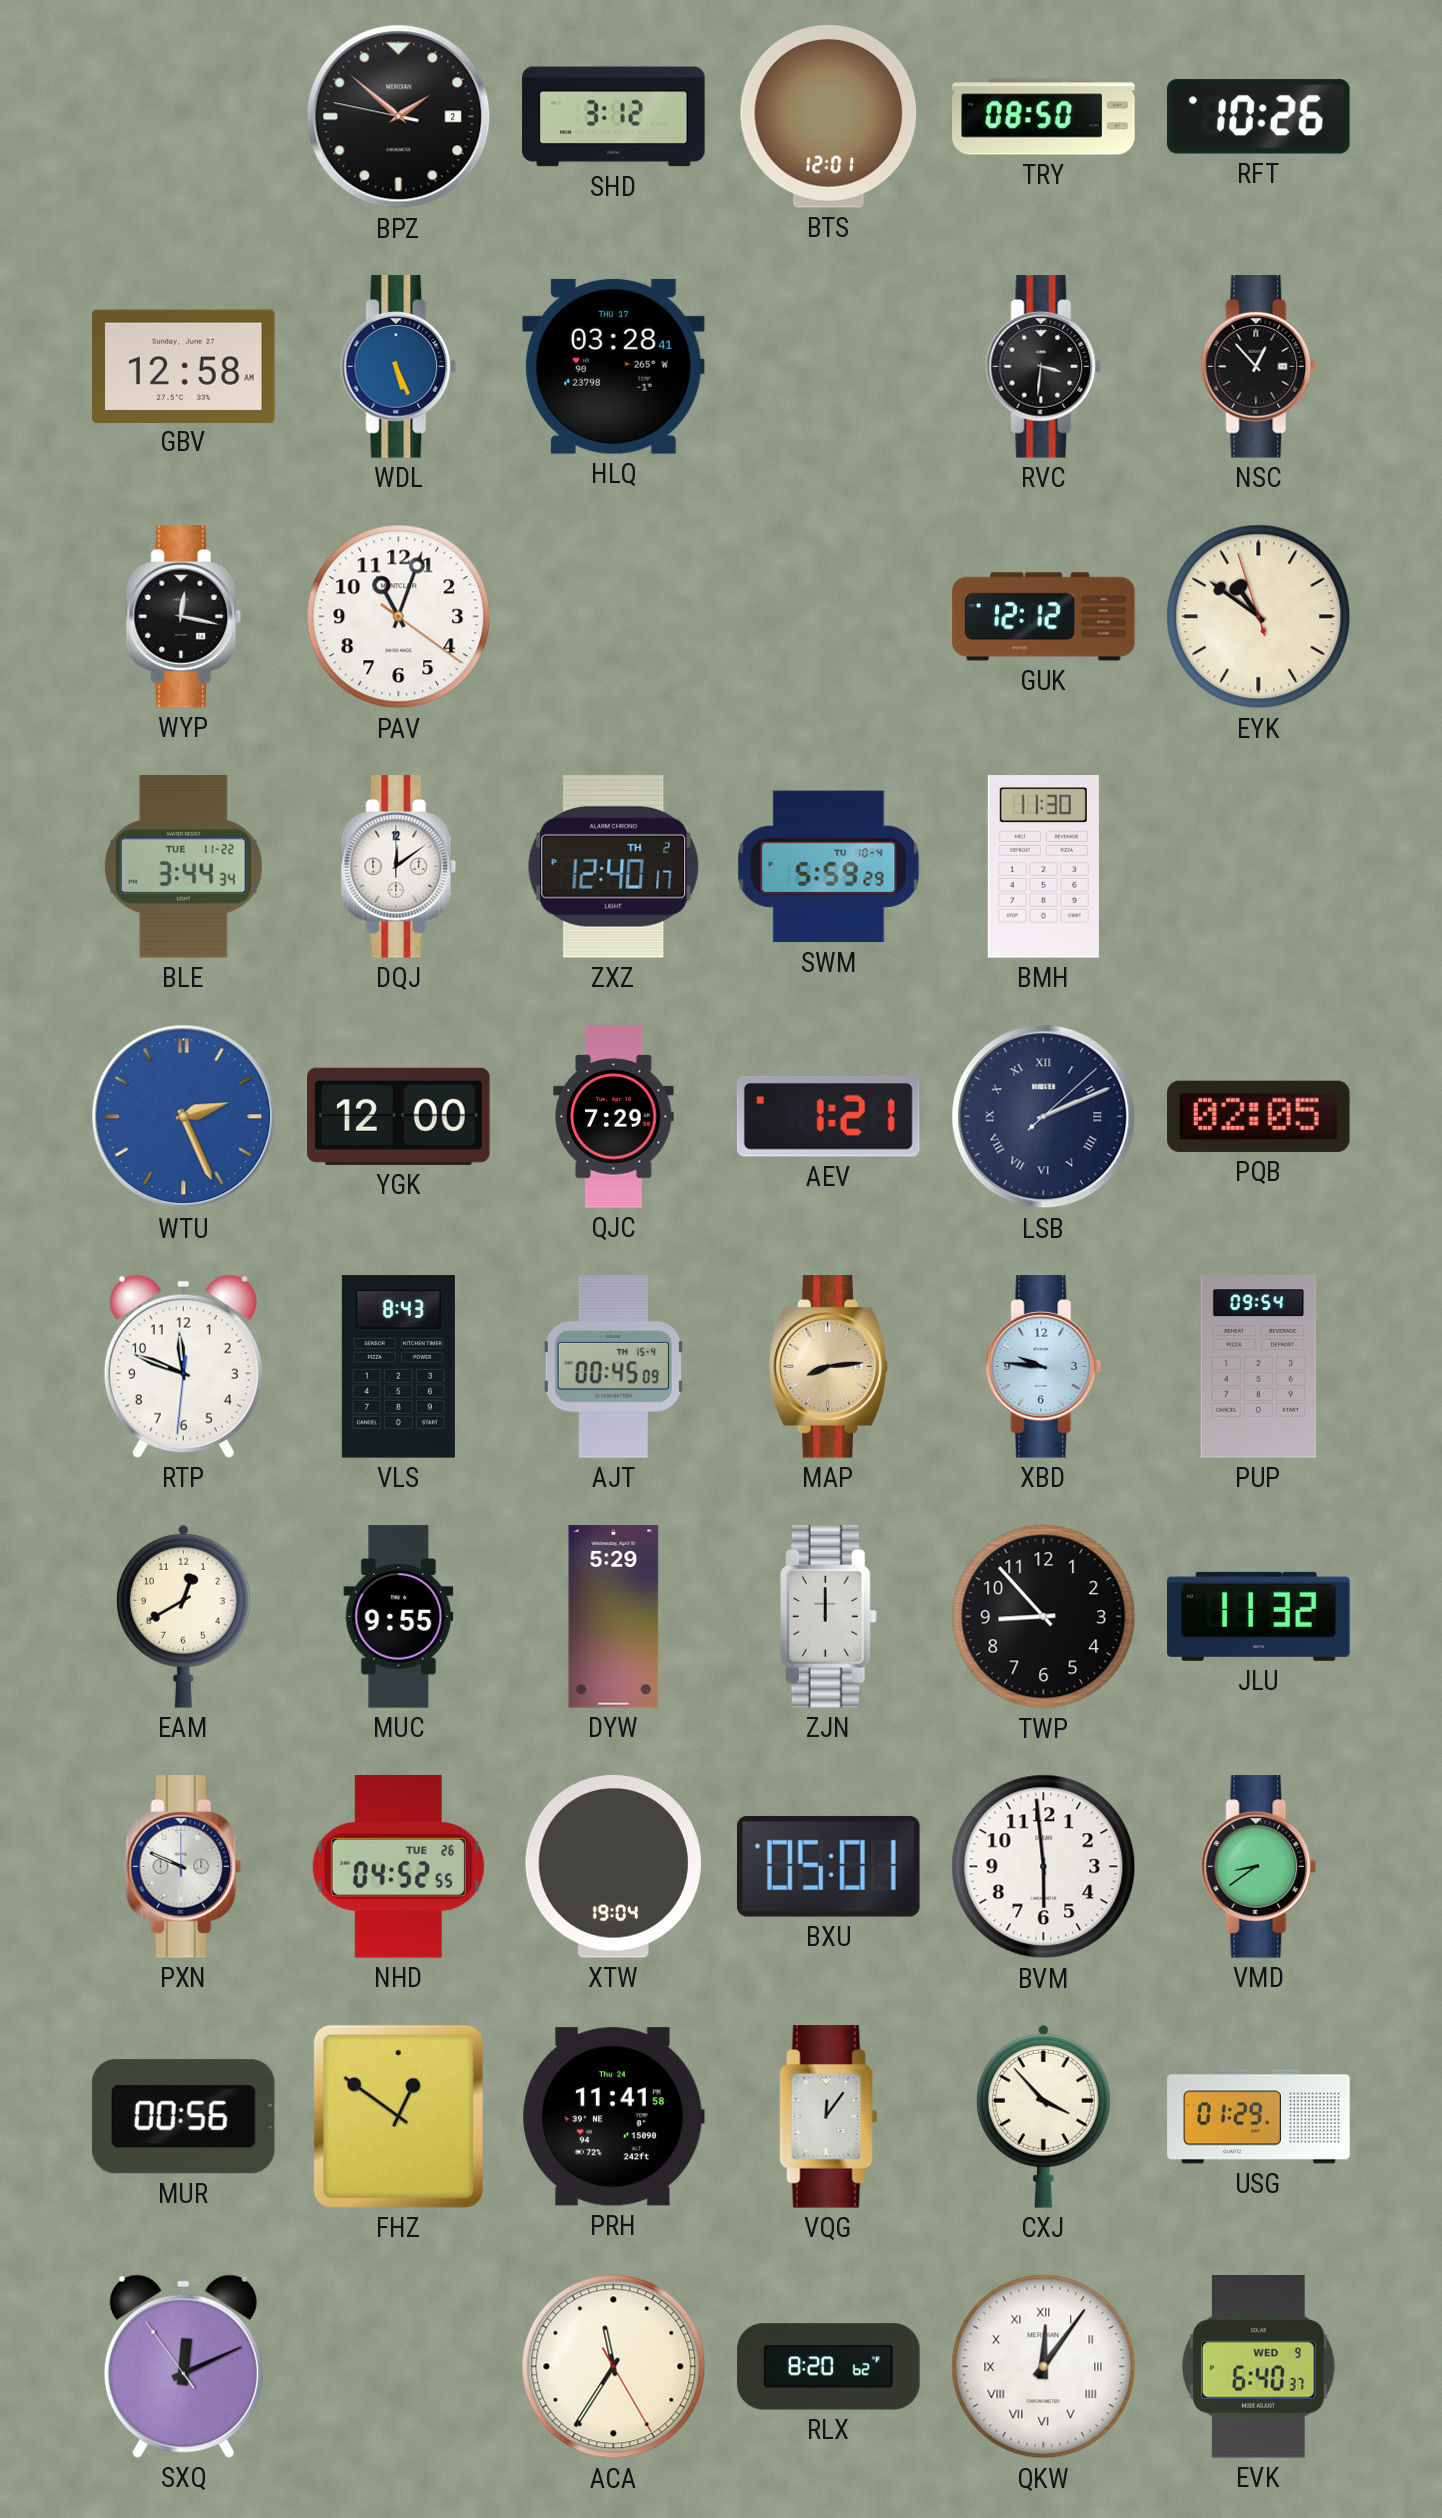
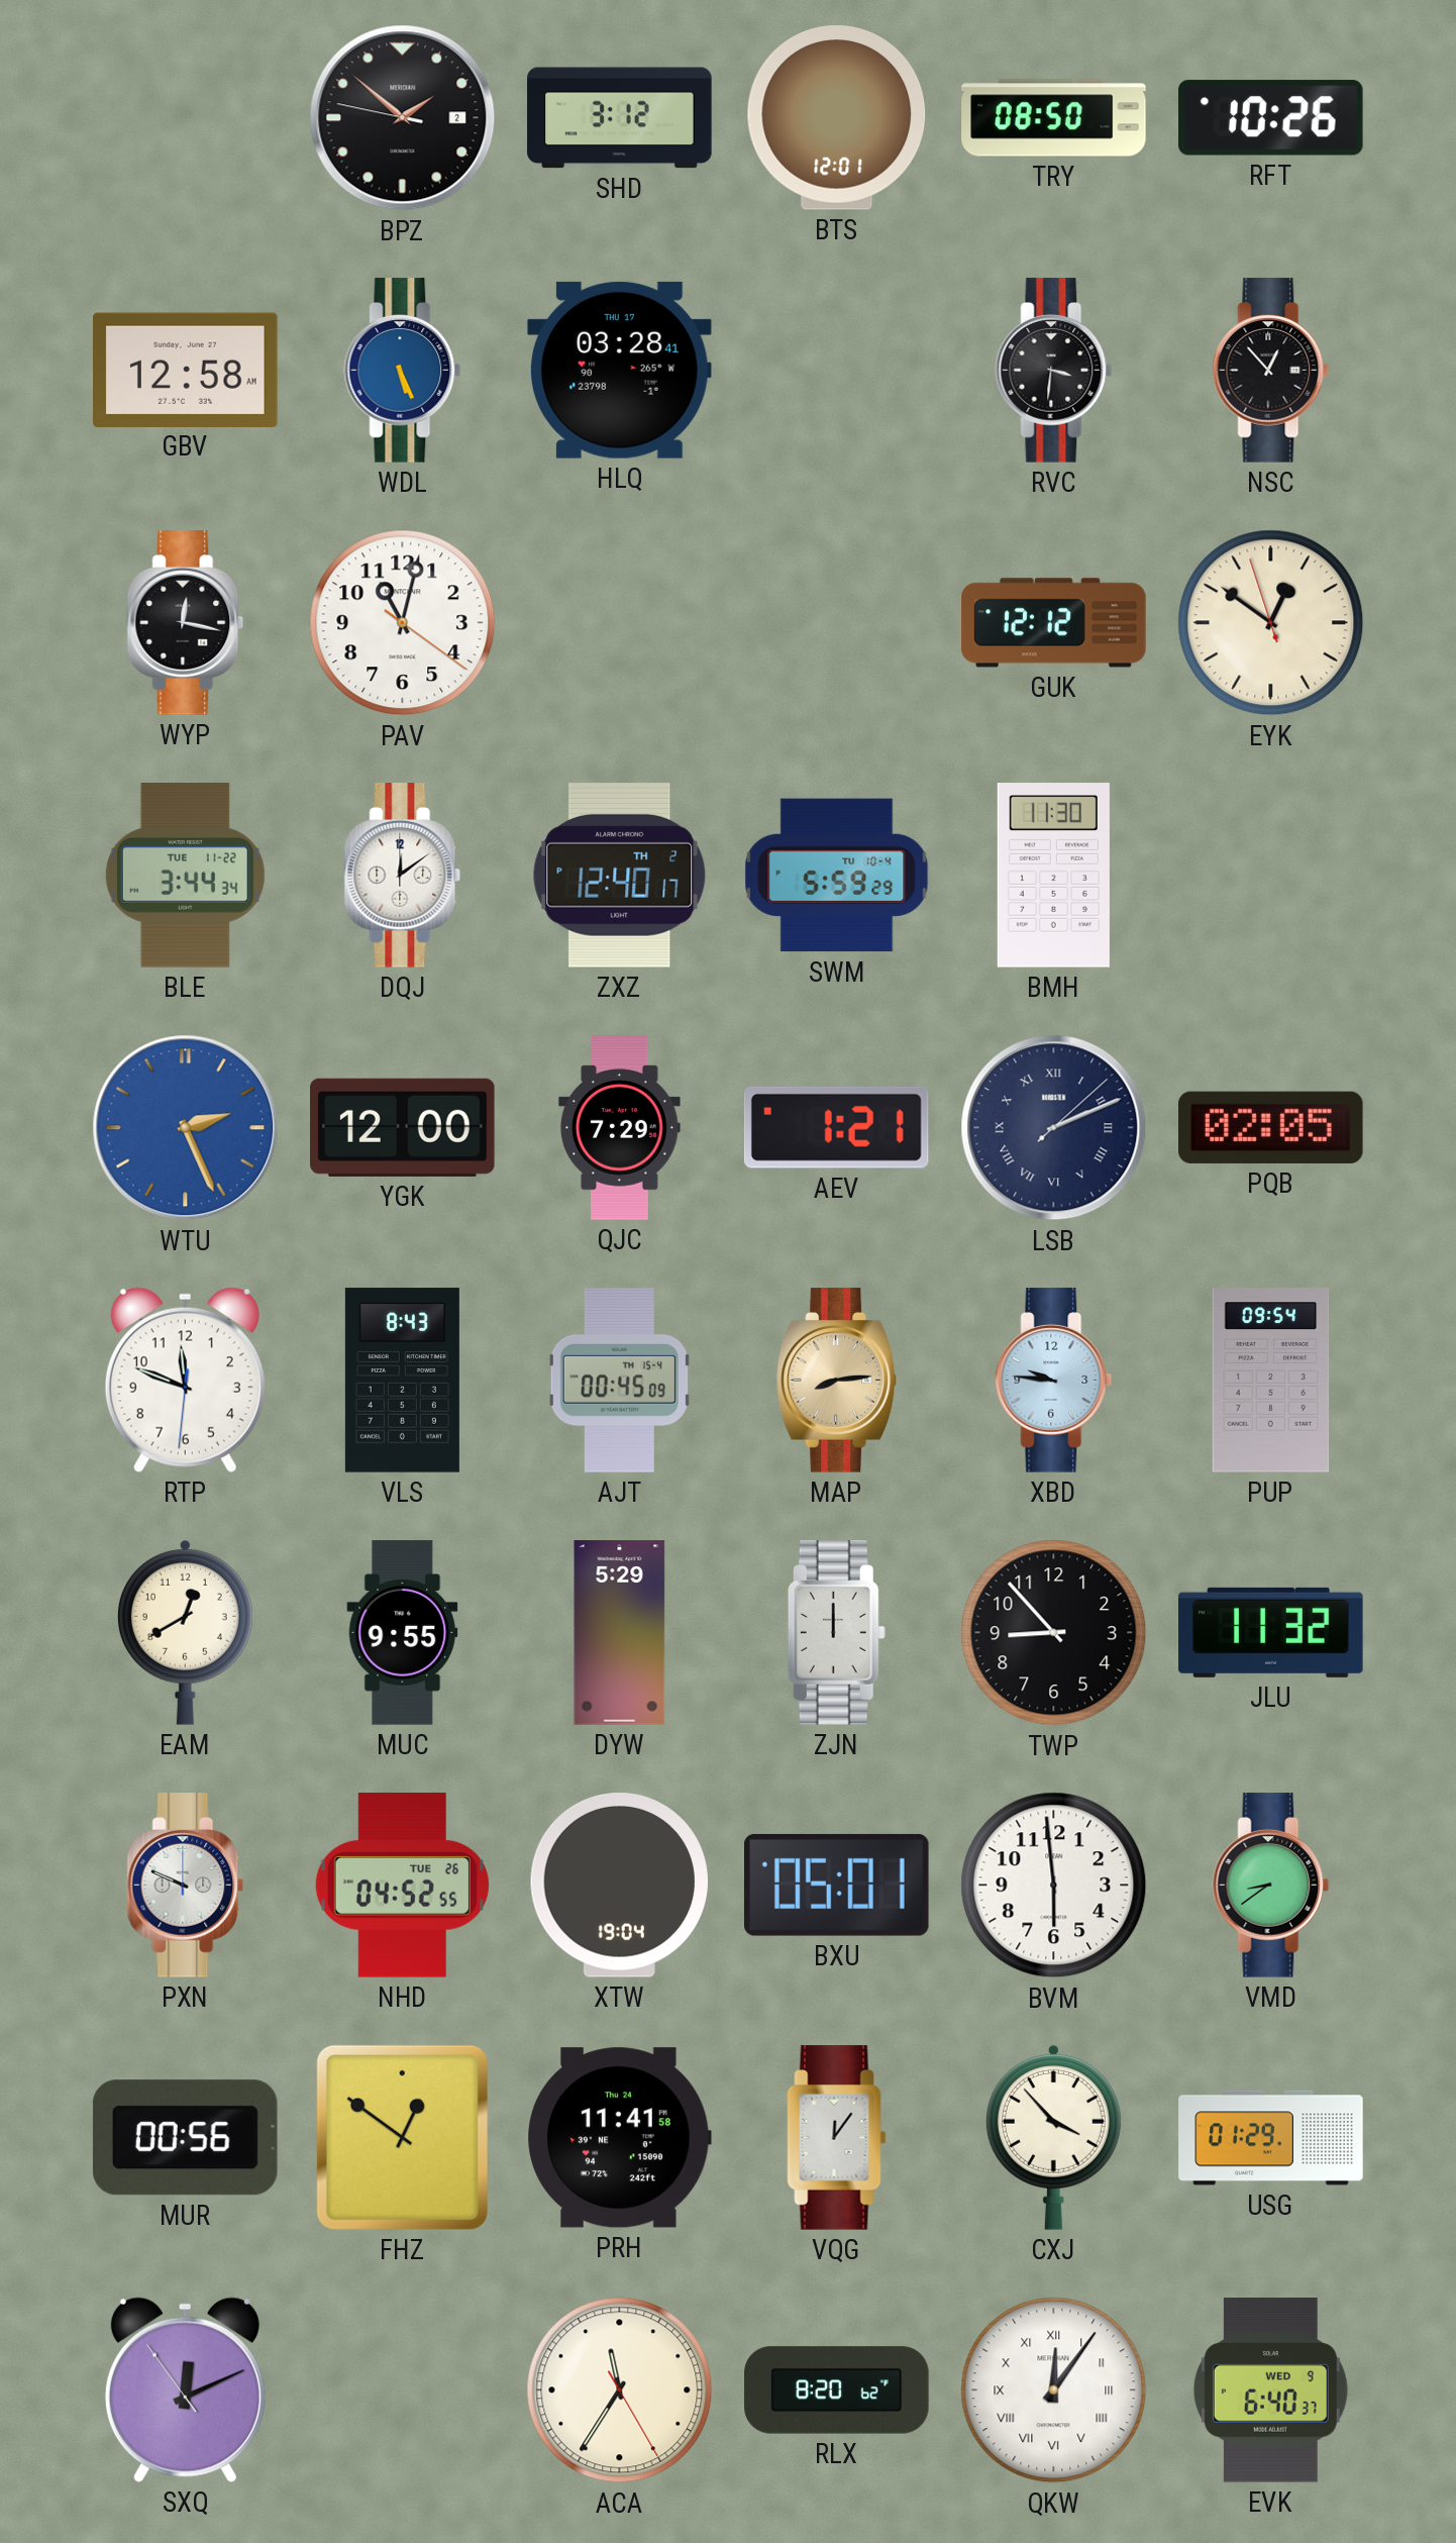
PAV: 11:03 -> 11:02 (403, 623)
EYK: 10:50 -> 12:50 (1271, 623)
